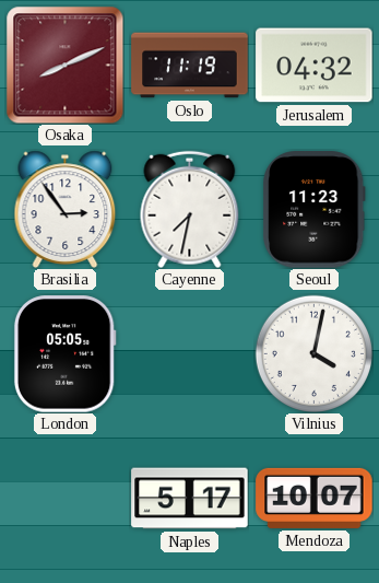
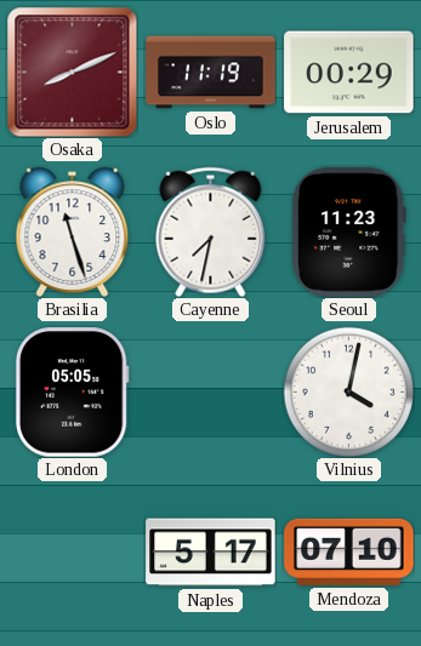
Jerusalem: 04:32 -> 00:29 (349, 73)
Brasilia: 2:54 -> 11:27 (73, 231)
Mendoza: 10:07 -> 07:10 (349, 551)
